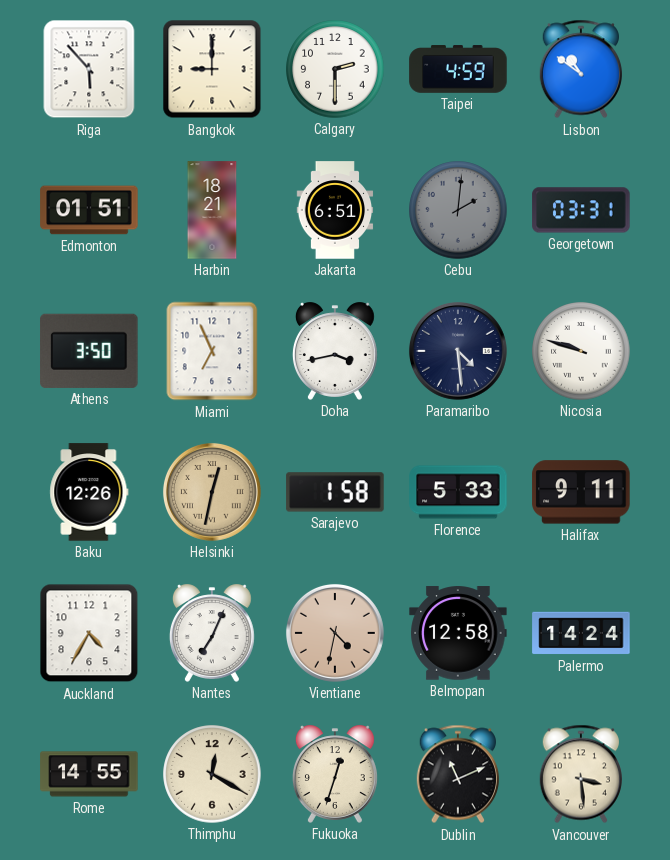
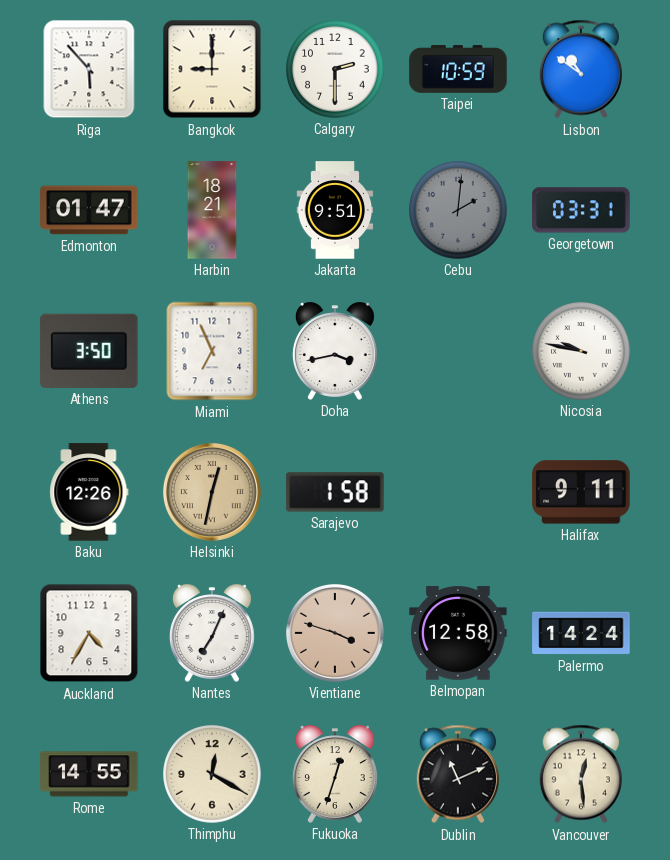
Taipei: 4:59 -> 10:59 (458, 69)
Edmonton: 01:51 -> 01:47 (89, 210)
Jakarta: 6:51 -> 9:51 (335, 210)
Paramaribo: 4:29 -> none (458, 351)
Nicosia: 9:48 -> 9:47 (581, 351)
Florence: 5:33 -> none (458, 492)
Vientiane: 4:32 -> 3:48 (335, 633)
Vancouver: 3:29 -> 12:29 (581, 774)
